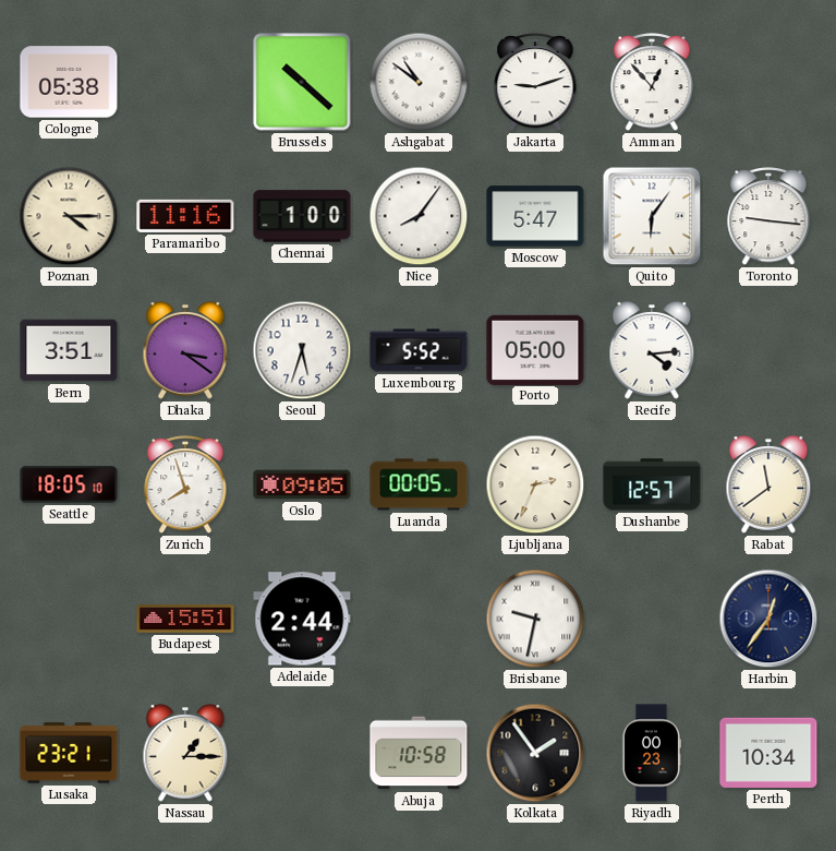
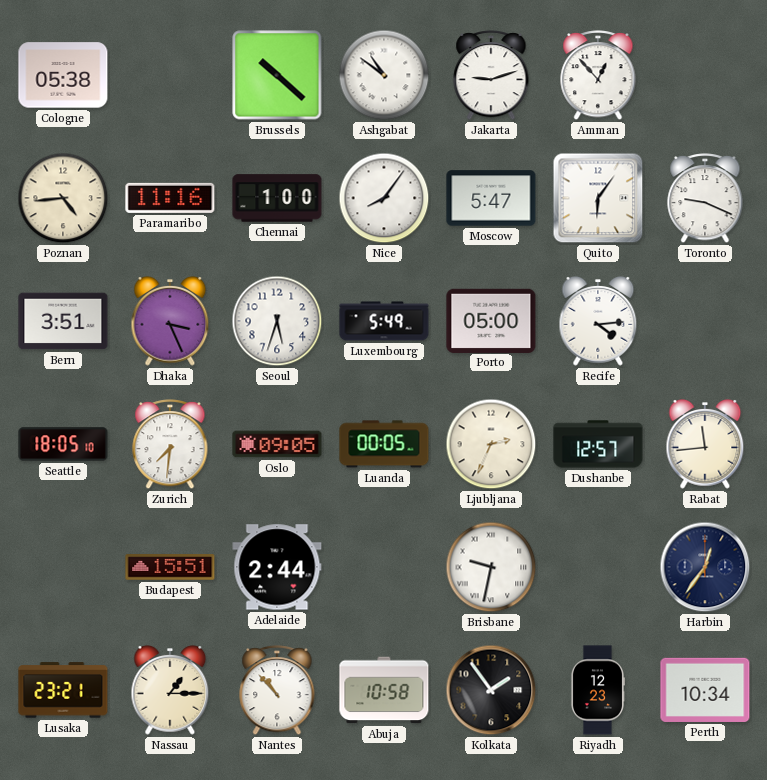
Poznan: 4:15 -> 4:44 (63, 198)
Toronto: 9:16 -> 9:19 (705, 199)
Dhaka: 3:21 -> 3:26 (170, 322)
Luxembourg: 5:52 -> 5:49 (384, 321)
Zurich: 7:57 -> 7:31 (170, 445)
Rabat: 11:39 -> 11:44 (705, 445)
Nantes: none -> 10:53 (277, 691)
Riyadh: 00:23 -> 12:23 (597, 690)
